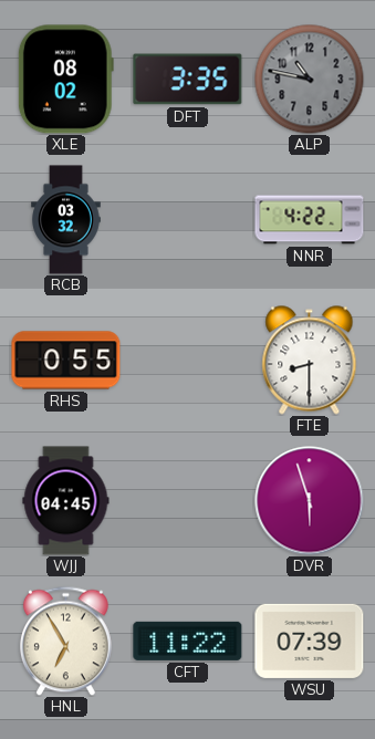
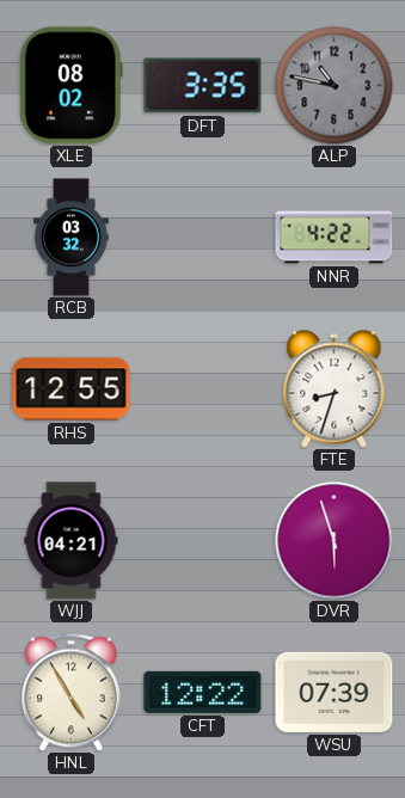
RHS: 0:55 -> 12:55 (72, 389)
FTE: 8:30 -> 8:33 (335, 389)
WJJ: 04:45 -> 04:21 (72, 541)
HNL: 6:55 -> 4:55 (70, 692)
CFT: 11:22 -> 12:22 (203, 692)
